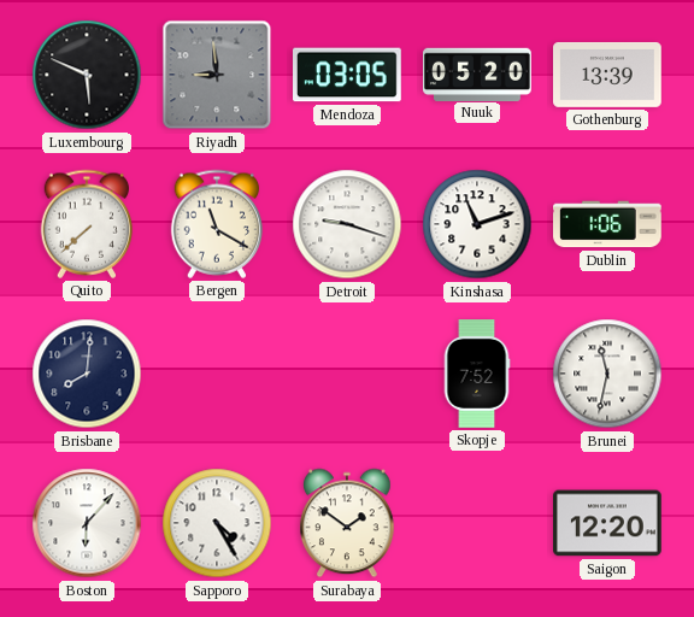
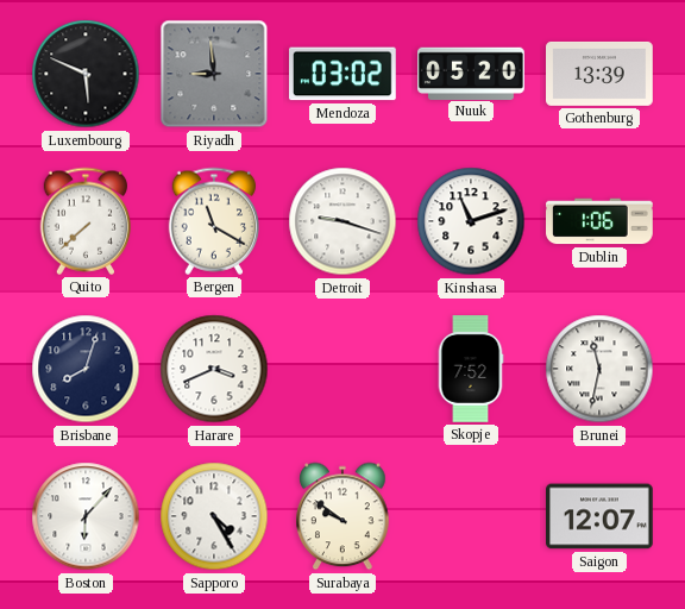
Mendoza: 03:05 -> 03:02 (344, 74)
Brisbane: 8:01 -> 8:03 (86, 369)
Harare: none -> 3:41 (214, 369)
Surabaya: 1:51 -> 9:51 (342, 516)
Saigon: 12:20 -> 12:07 (601, 516)
